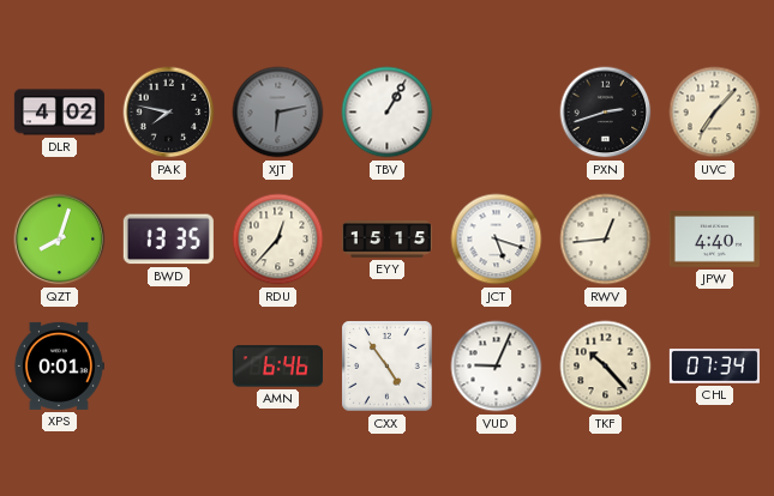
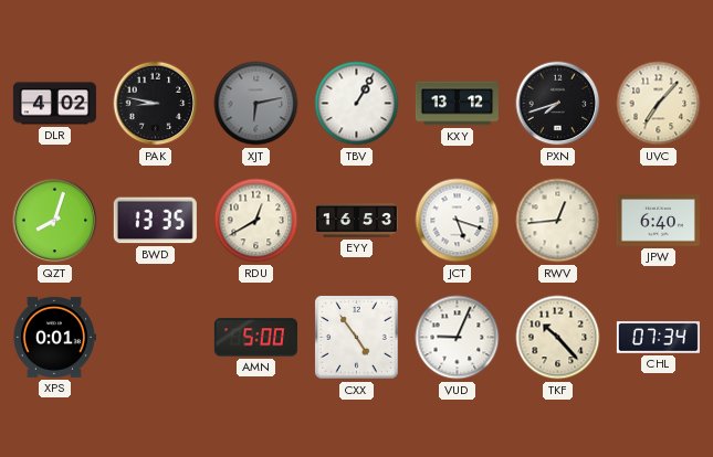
PAK: 7:47 -> 8:47 (156, 104)
KXY: none -> 13:12 (457, 104)
PXN: 2:42 -> 7:42 (558, 104)
RDU: 12:37 -> 12:40 (256, 221)
EYY: 15:15 -> 16:53 (356, 221)
JPW: 4:40 -> 6:40 (658, 221)
AMN: 6:46 -> 5:00 (255, 338)
